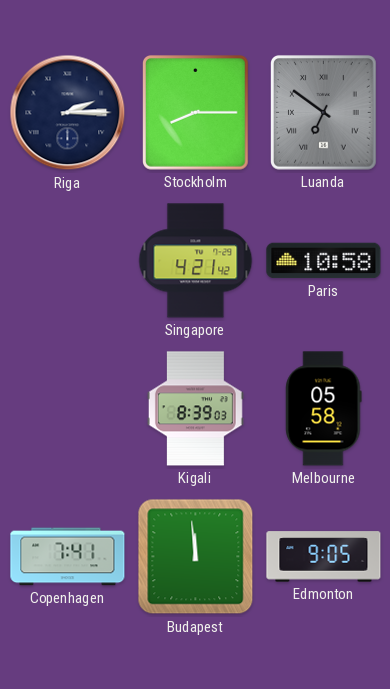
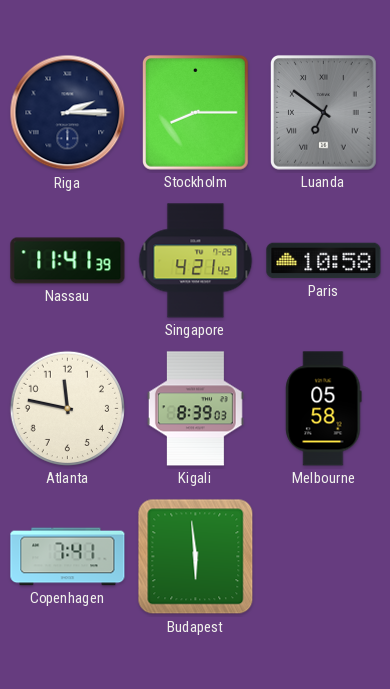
Nassau: none -> 11:41 (68, 261)
Atlanta: none -> 11:47 (67, 408)
Budapest: 11:59 -> 5:59 (196, 557)
Edmonton: 9:05 -> none (324, 557)
